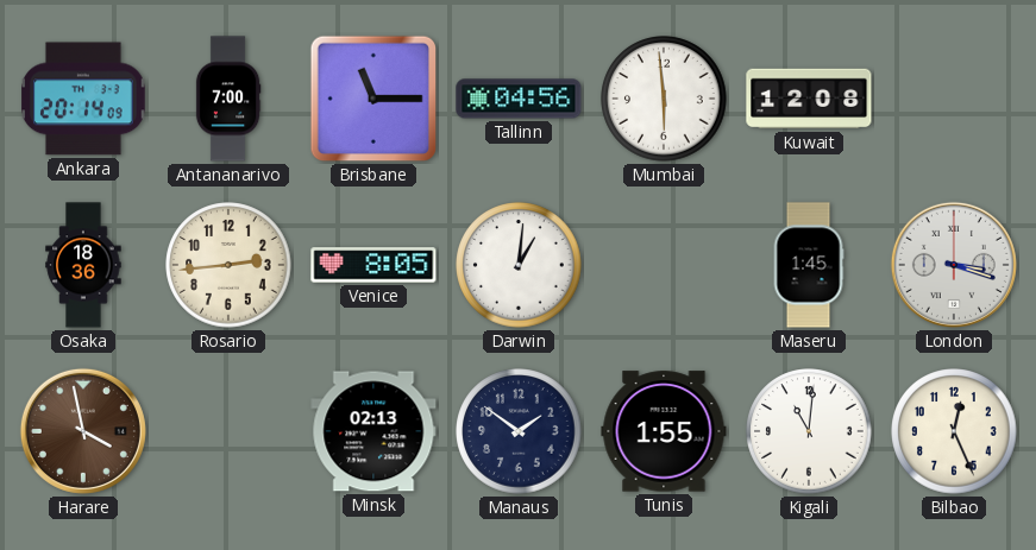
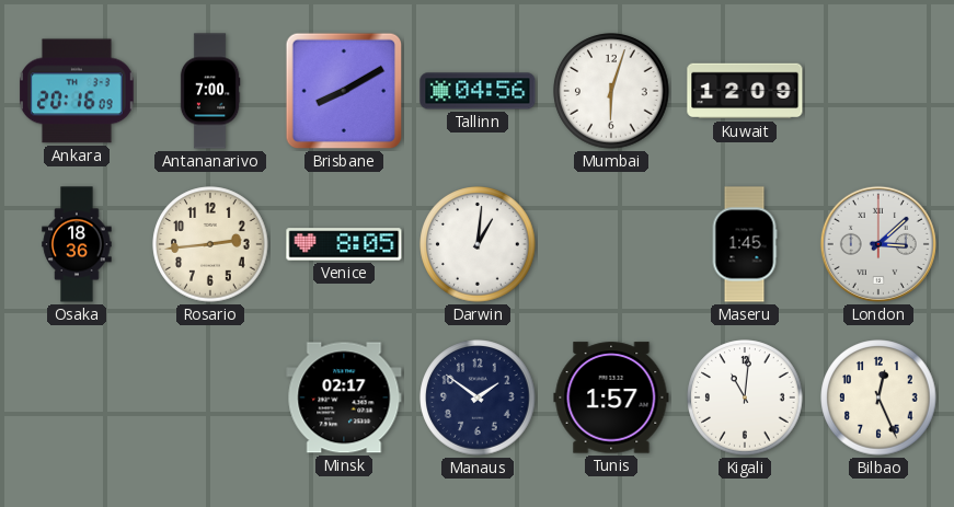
Ankara: 20:14 -> 20:16 (78, 91)
Brisbane: 11:15 -> 8:10 (344, 91)
Mumbai: 5:59 -> 6:03 (611, 91)
Kuwait: 12:08 -> 12:09 (745, 91)
London: 3:18 -> 3:08 (878, 244)
Harare: 3:58 -> none (83, 431)
Minsk: 02:13 -> 02:17 (344, 397)
Tunis: 1:55 -> 1:57 (611, 397)
